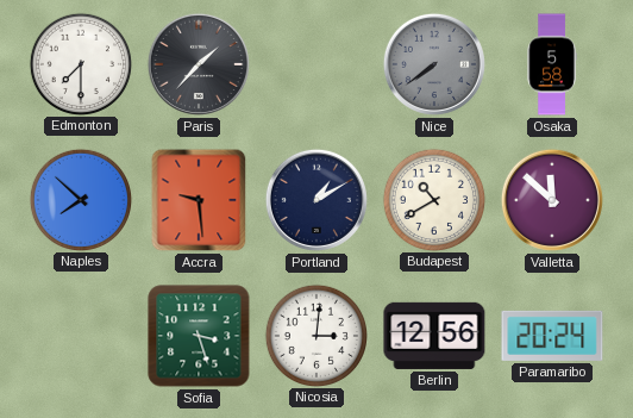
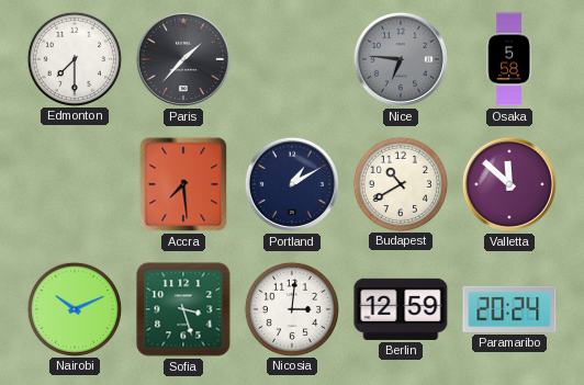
Nice: 7:39 -> 6:46 (401, 59)
Naples: 7:52 -> none (80, 199)
Accra: 9:29 -> 7:29 (183, 184)
Nairobi: none -> 10:11 (74, 308)
Berlin: 12:56 -> 12:59 (401, 309)
